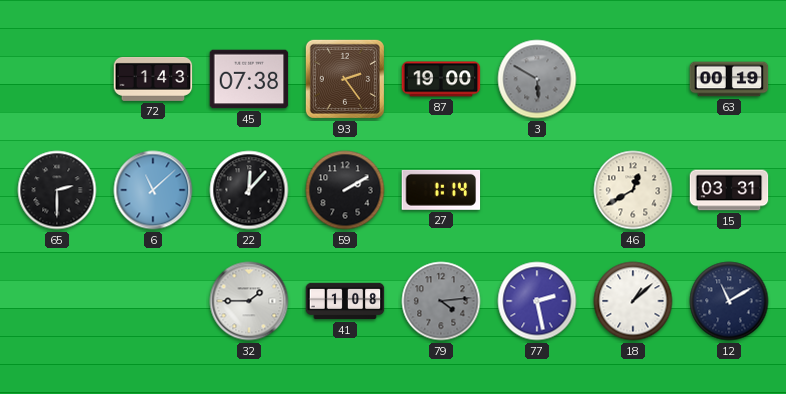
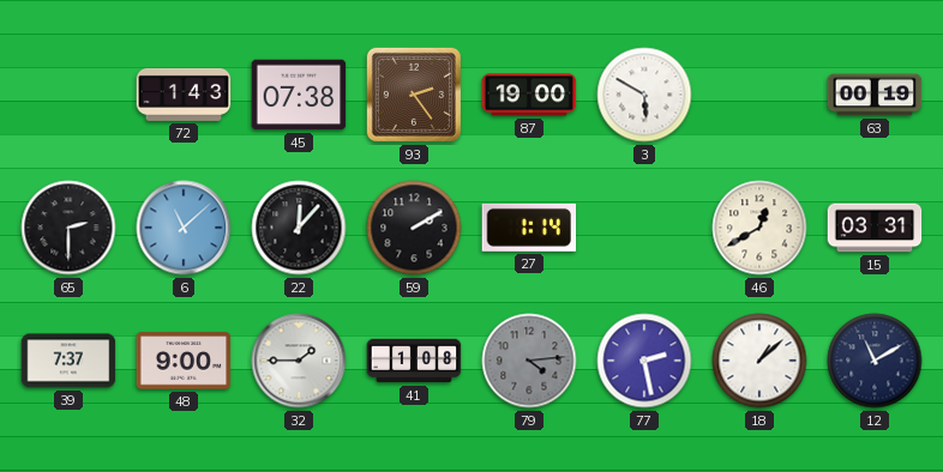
3 dial: grey -> white (644, 95)
39: none -> 7:37 (68, 361)
48: none -> 9:00 (184, 361)
